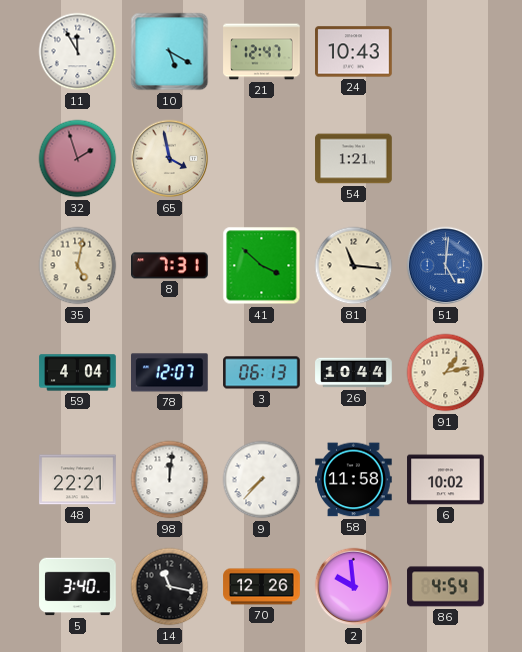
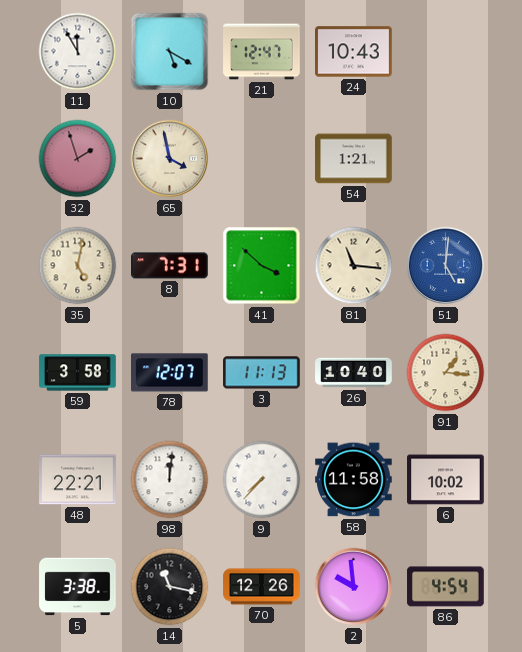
59: 4:04 -> 3:58 (78, 373)
3: 06:13 -> 11:13 (262, 373)
26: 10:44 -> 10:40 (354, 373)
91: 1:13 -> 1:16 (446, 373)
5: 3:40 -> 3:38 (78, 587)
